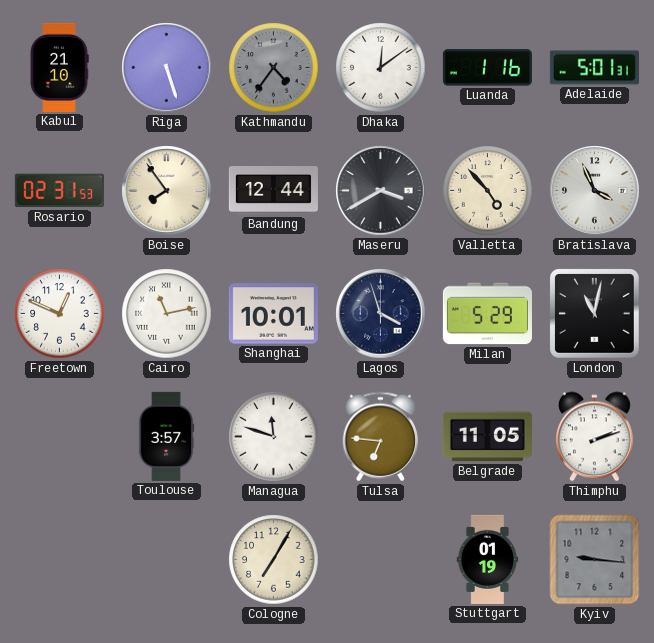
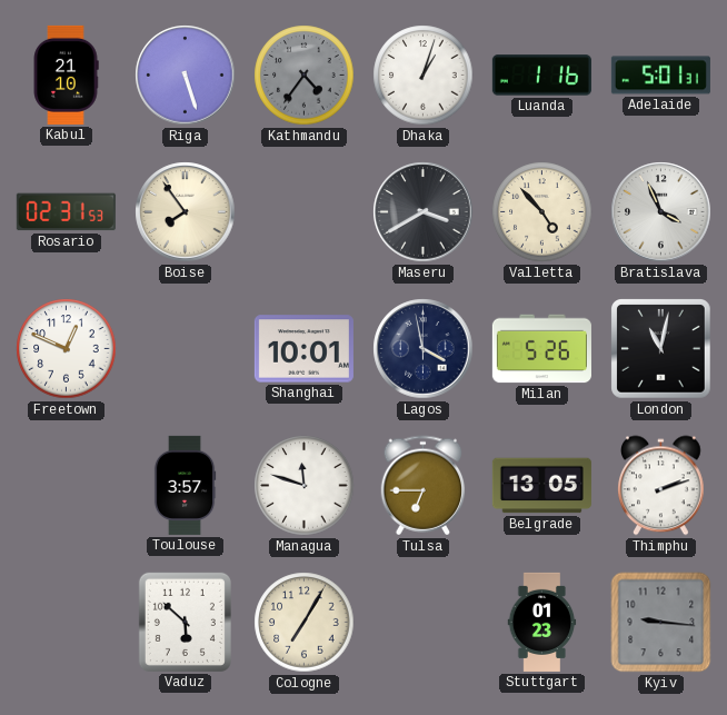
Dhaka: 12:09 -> 1:03 (424, 76)
Bandung: 12:44 -> none (273, 191)
Cairo: 11:13 -> none (167, 314)
Lagos: 3:57 -> 3:58 (424, 349)
Milan: 5:29 -> 5:26 (541, 349)
Tulsa: 6:46 -> 6:45 (424, 486)
Belgrade: 11:05 -> 13:05 (541, 486)
Vaduz: none -> 5:52 (185, 622)
Stuttgart: 01:19 -> 01:23 (542, 622)
